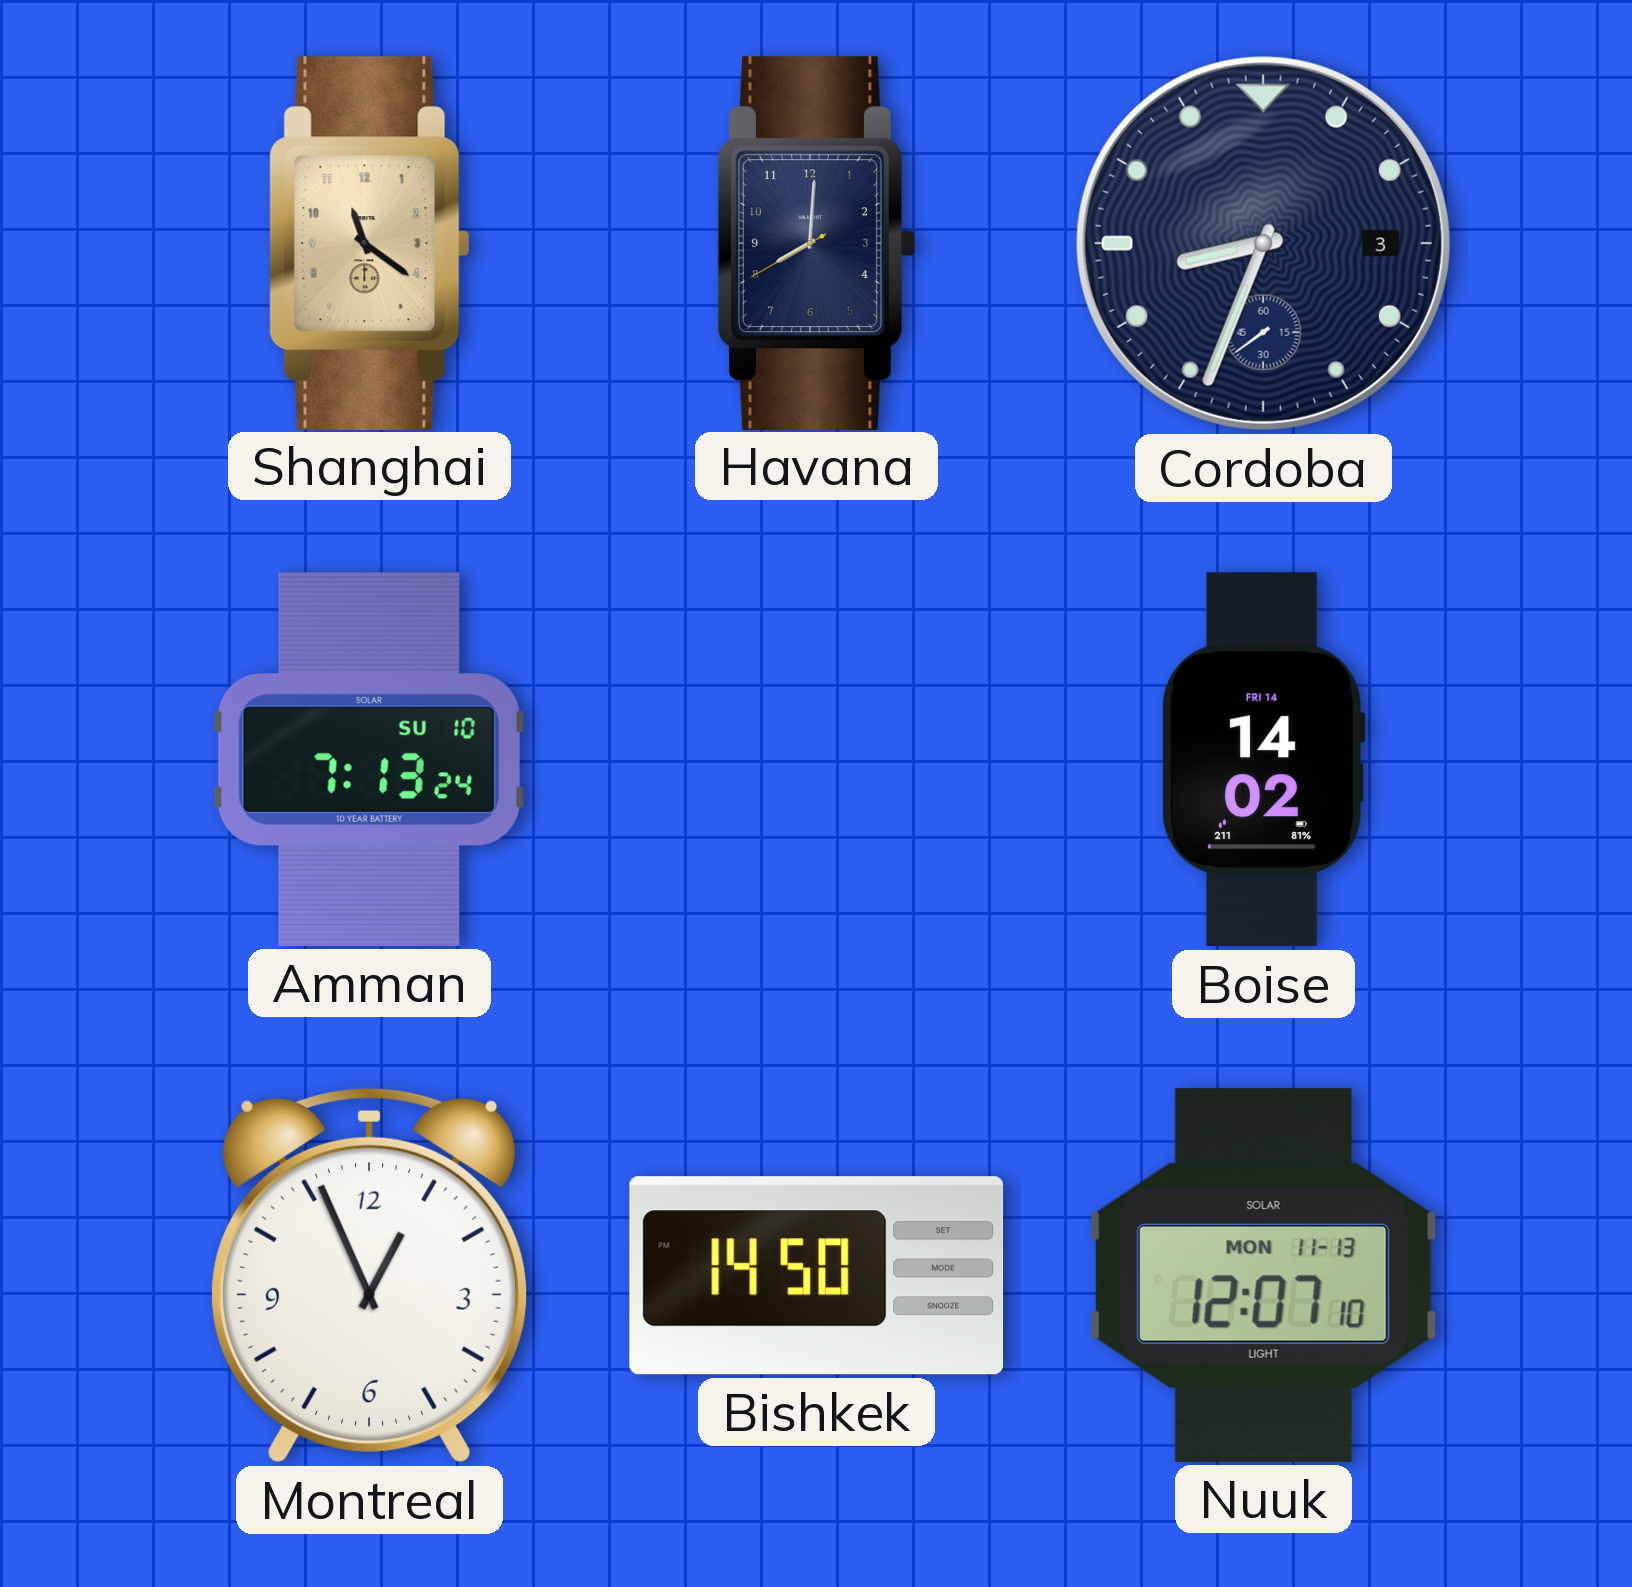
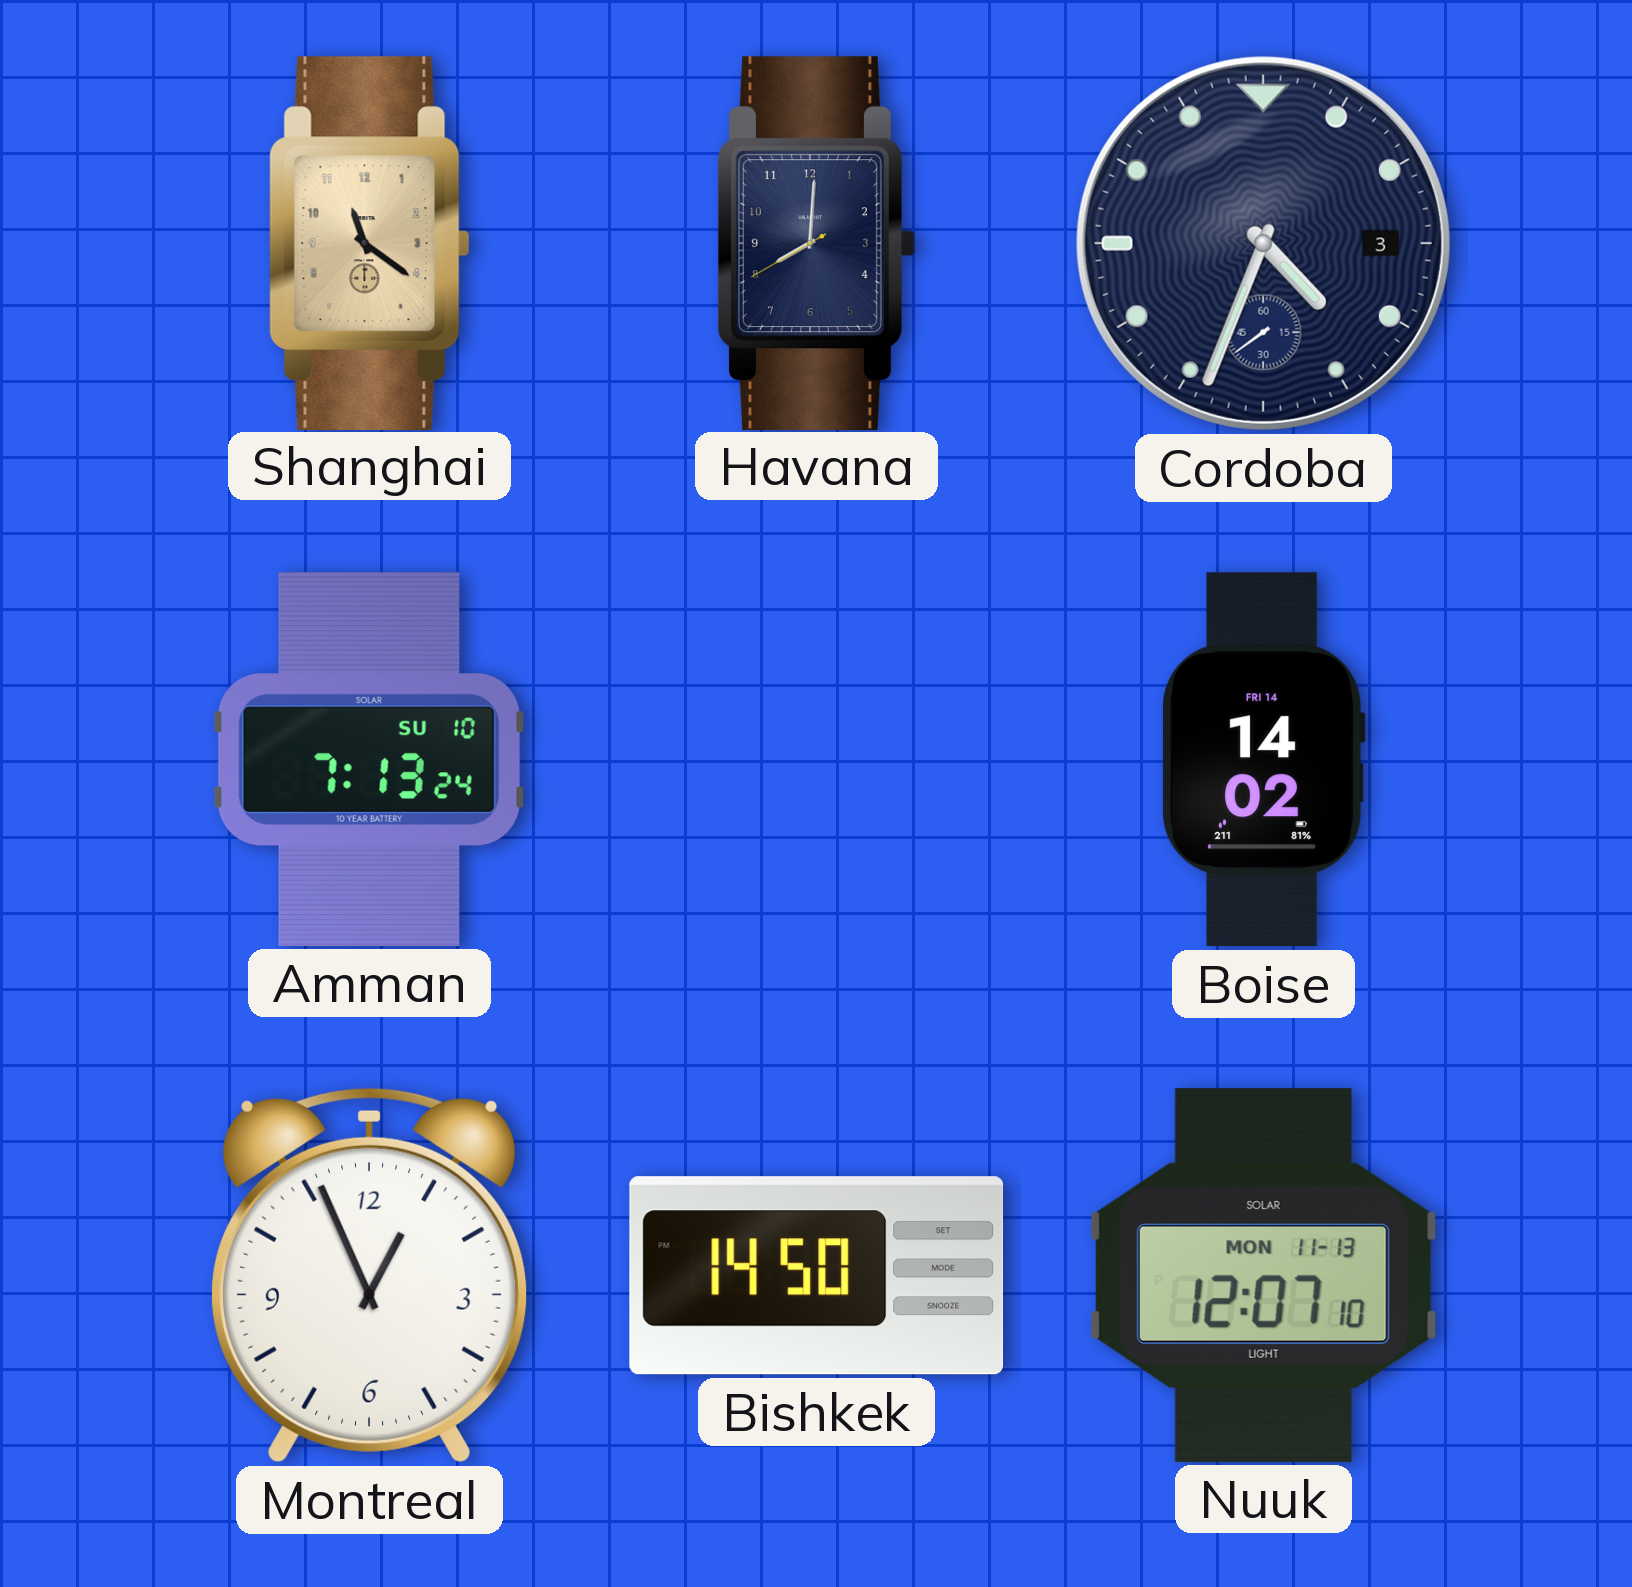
Cordoba: 8:33 -> 4:33 (1263, 243)
